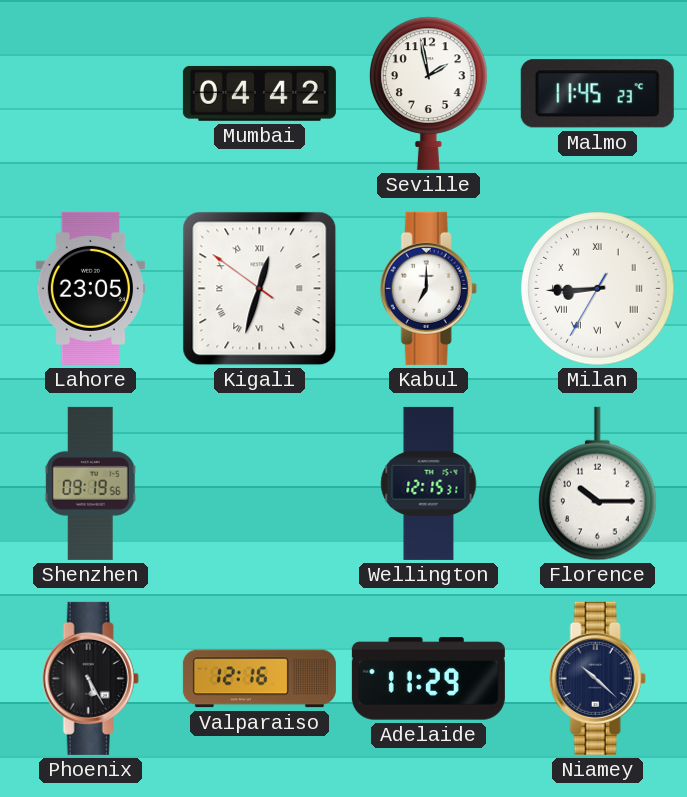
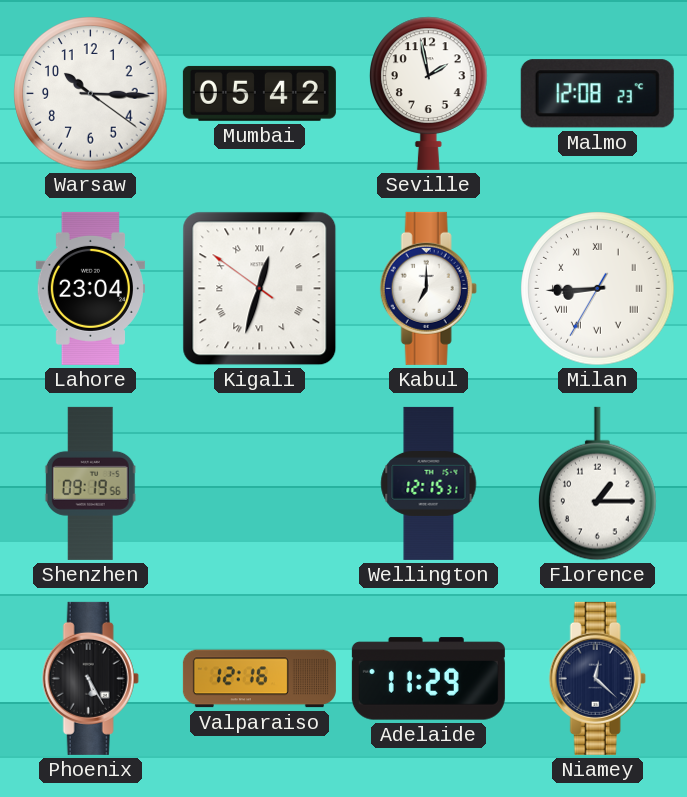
Warsaw: none -> 10:15 (91, 94)
Mumbai: 04:42 -> 05:42 (259, 93)
Malmo: 11:45 -> 12:08 (597, 94)
Lahore: 23:05 -> 23:04 (90, 288)
Florence: 10:15 -> 1:15 (598, 484)
Niamey: 10:22 -> 12:22 (597, 678)
